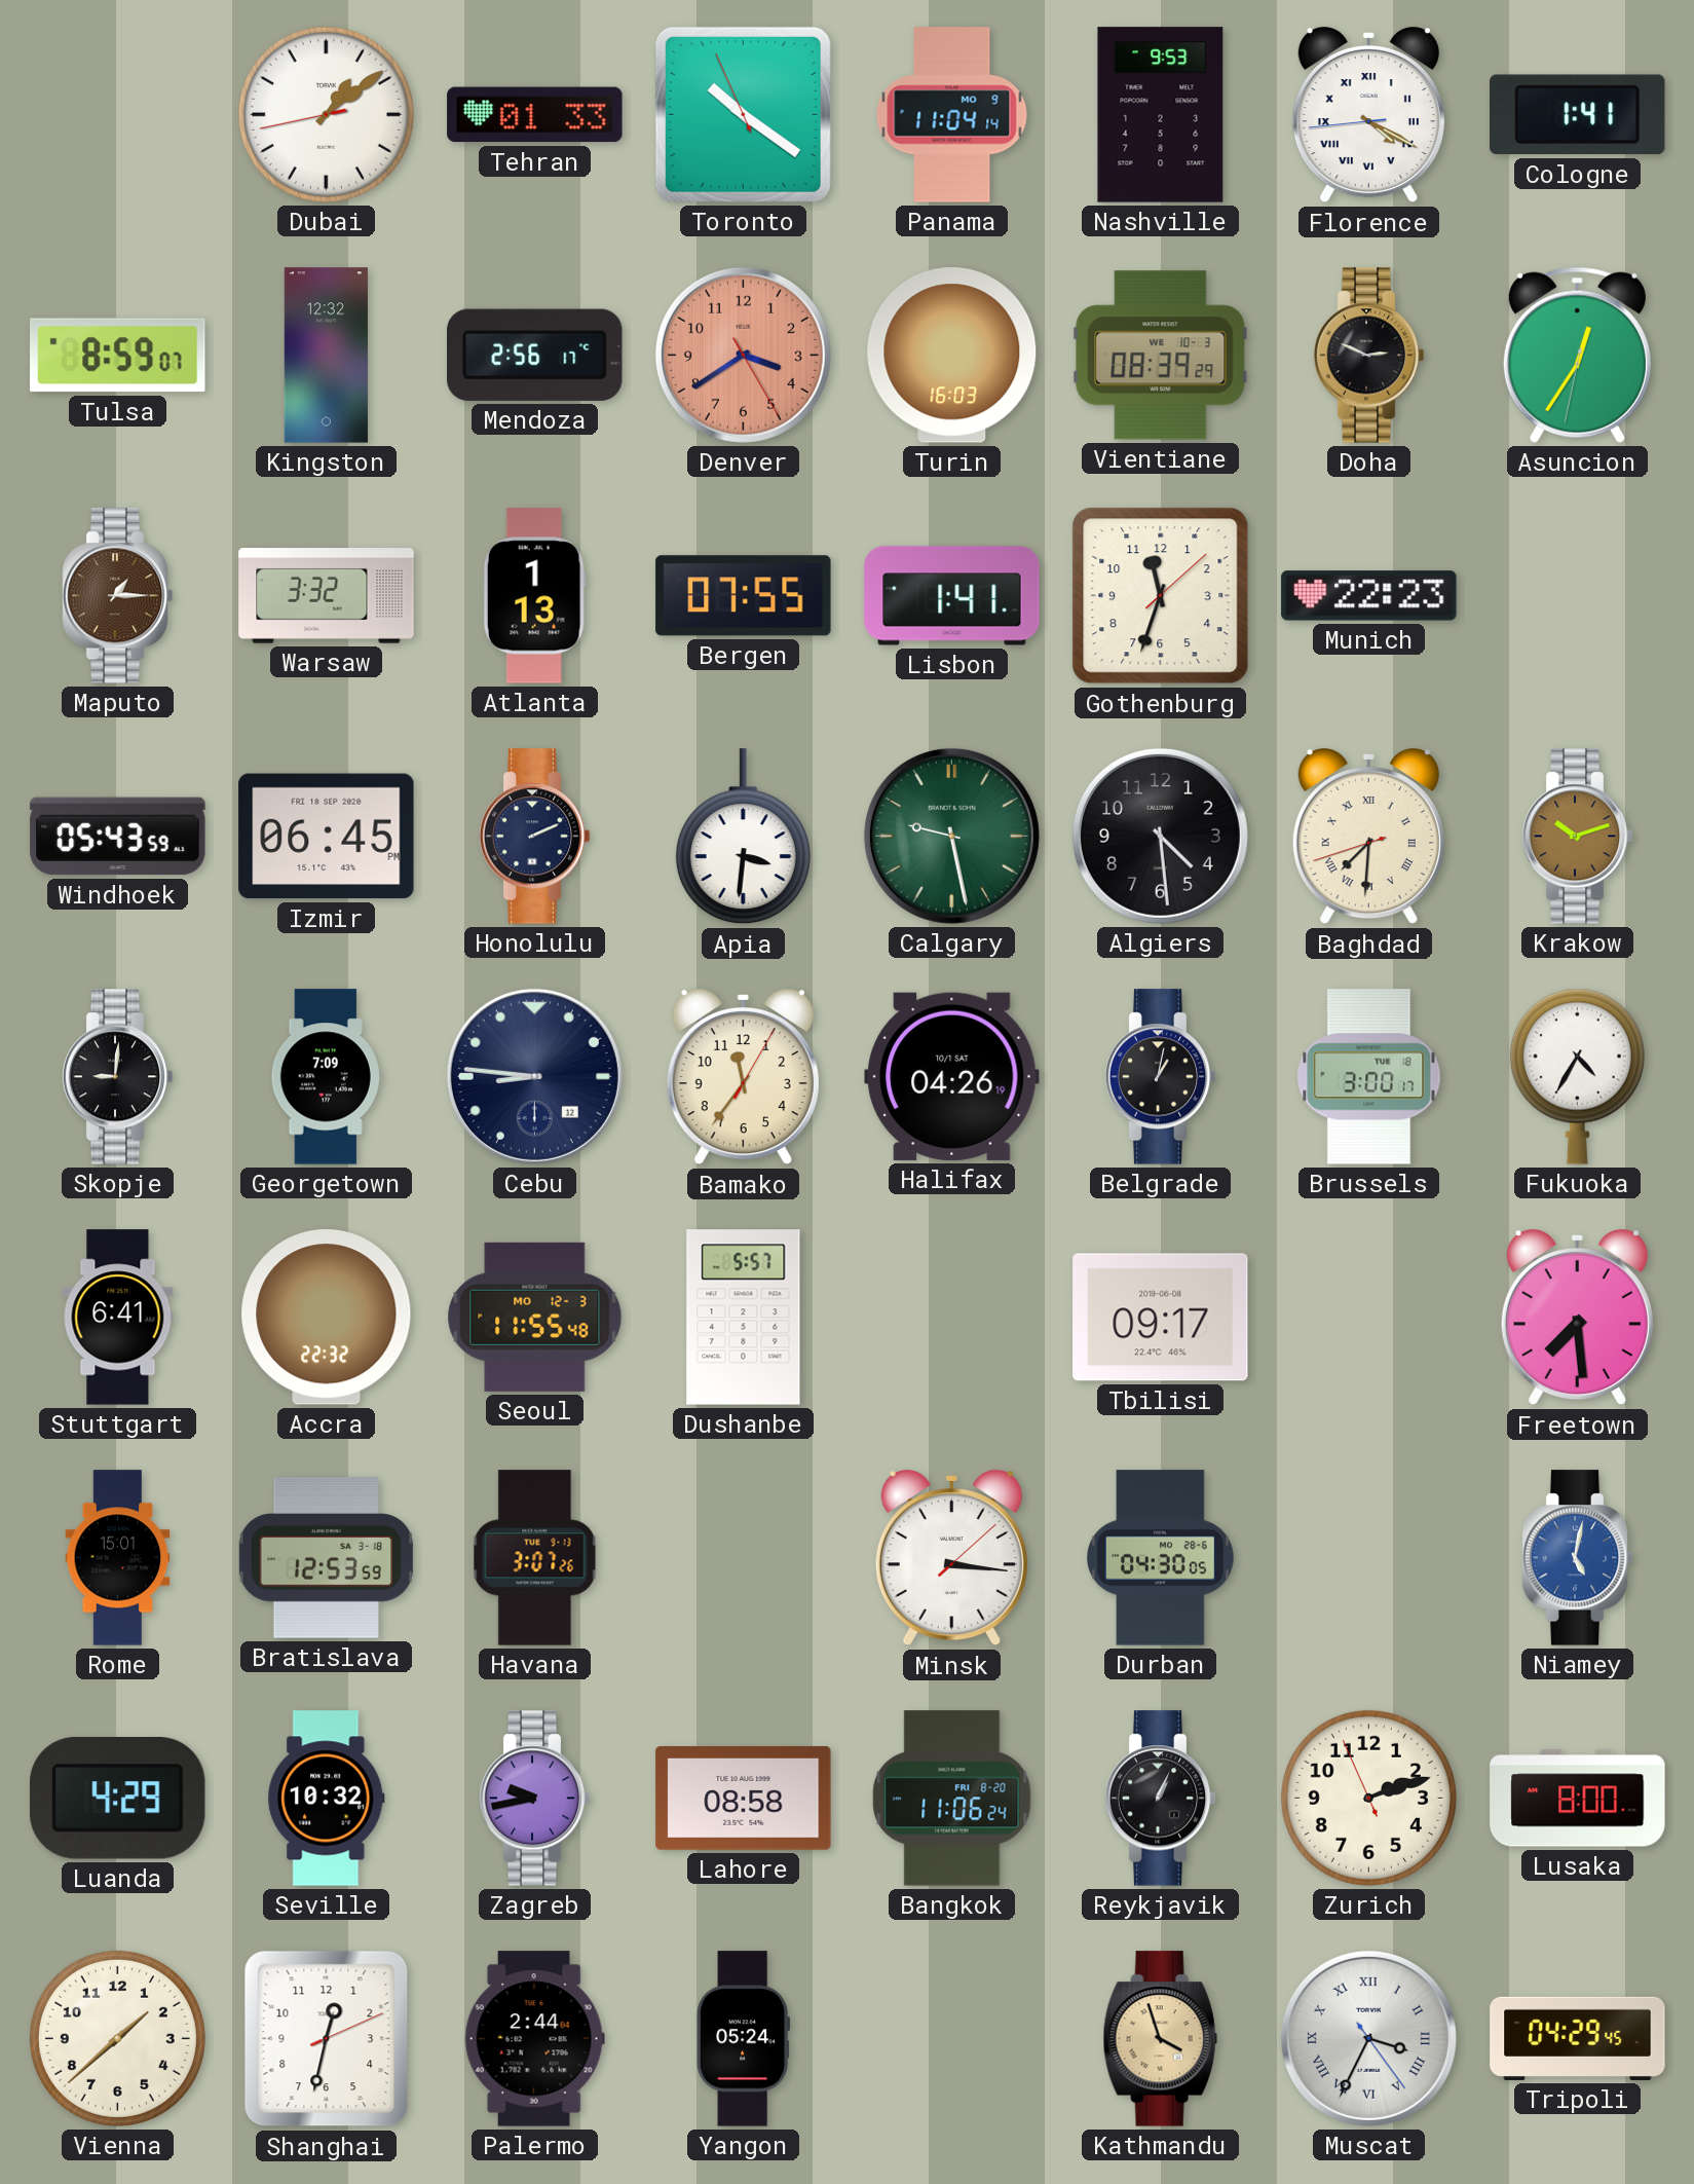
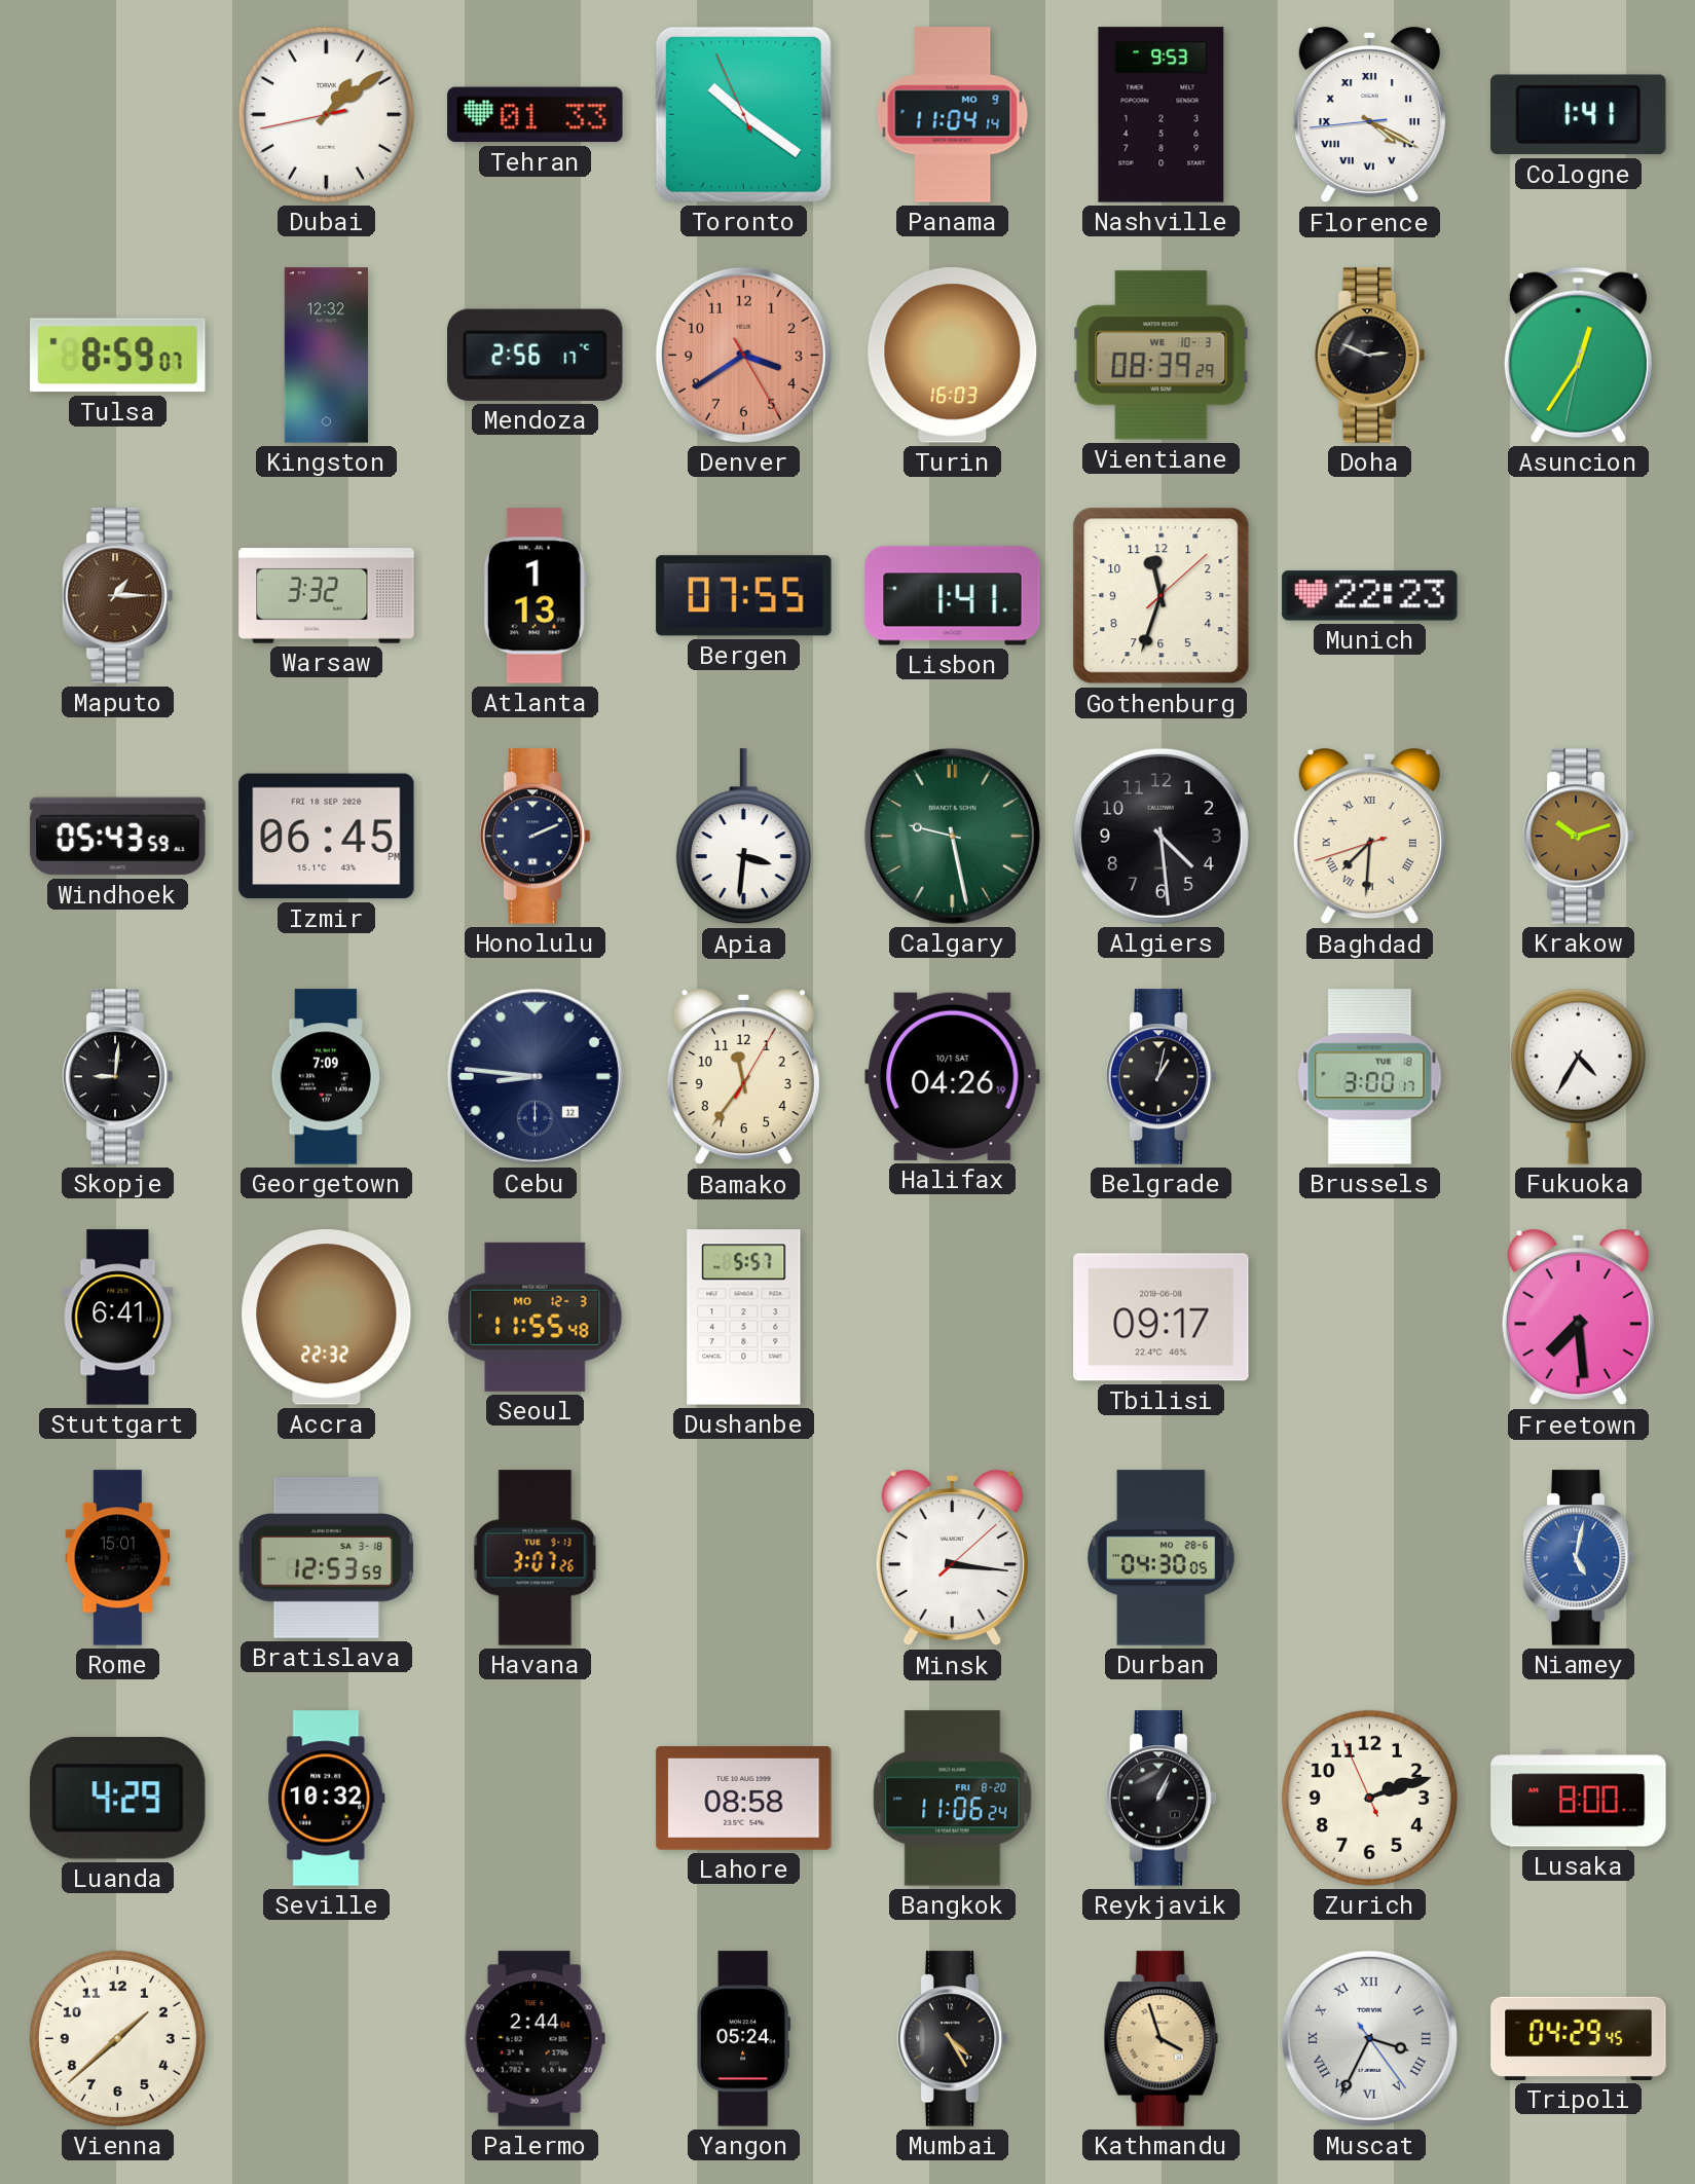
Zagreb: 9:43 -> none (534, 1799)
Shanghai: 12:32 -> none (327, 2039)
Mumbai: none -> 4:25 (952, 2039)
